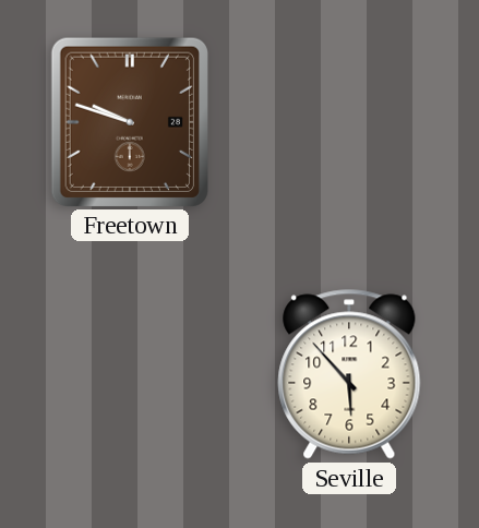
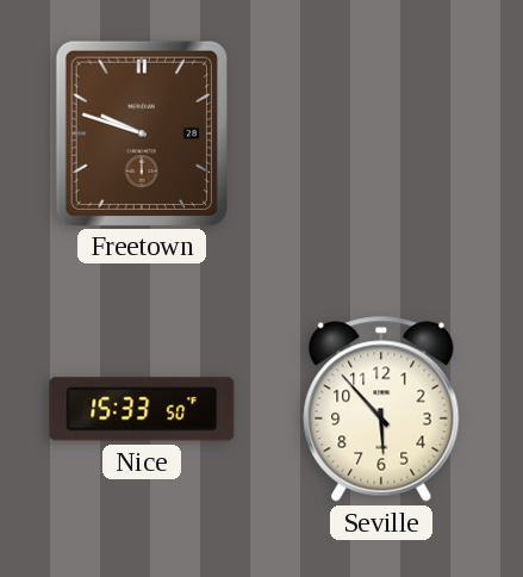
Nice: none -> 15:33 (142, 409)
